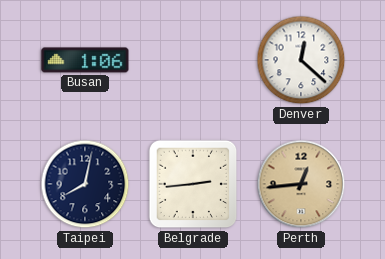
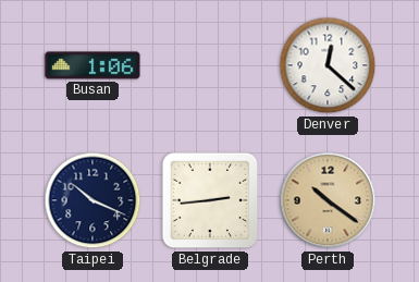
Taipei: 8:02 -> 10:19 (93, 200)
Perth: 12:44 -> 10:21 (328, 200)
